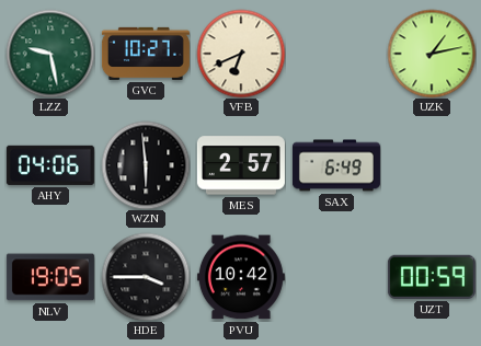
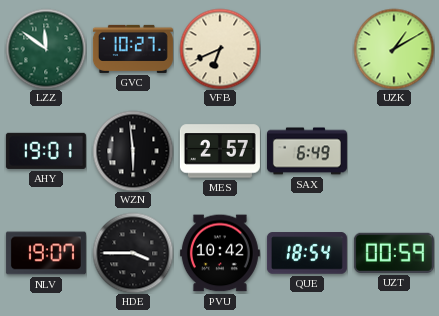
LZZ: 9:28 -> 11:51 (46, 49)
UZK: 1:13 -> 1:10 (394, 49)
AHY: 04:06 -> 19:01 (46, 151)
NLV: 19:05 -> 19:07 (46, 253)
QUE: none -> 18:54 (307, 253)
